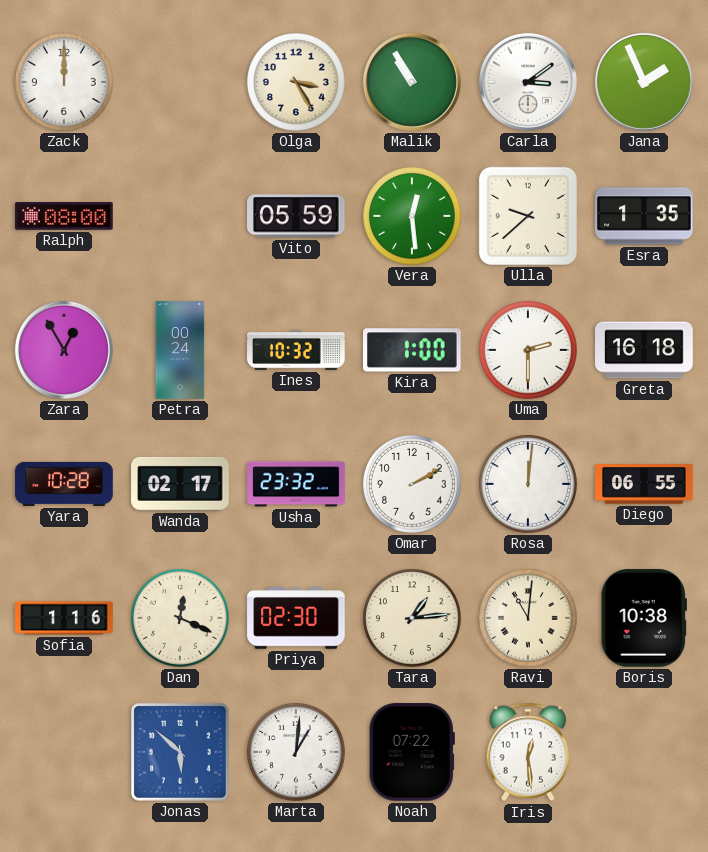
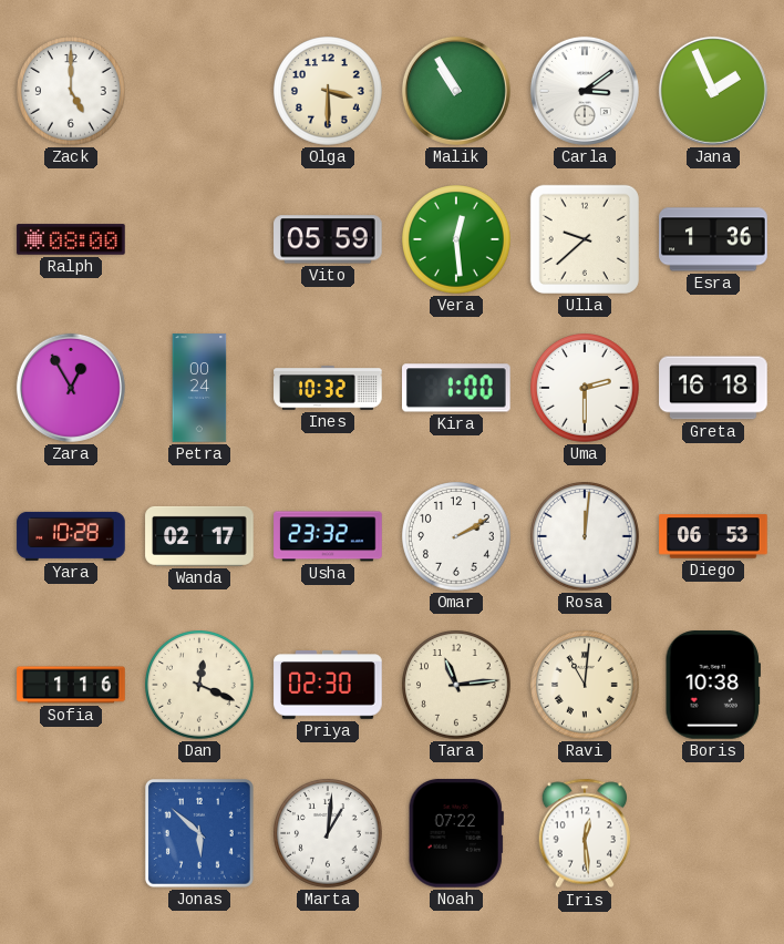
Zack: 12:00 -> 5:00 (72, 92)
Olga: 3:25 -> 3:30 (329, 92)
Esra: 1:35 -> 1:36 (713, 239)
Diego: 06:55 -> 06:53 (713, 536)
Tara: 1:14 -> 11:14 (457, 686)
